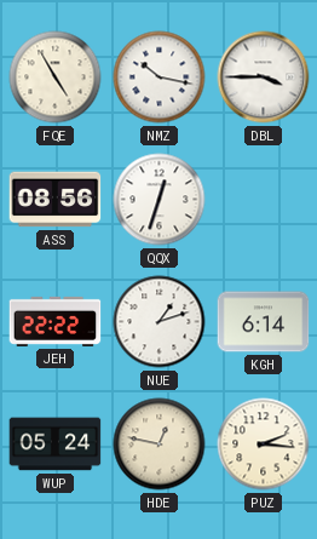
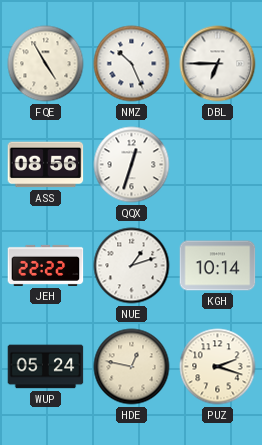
NMZ: 10:17 -> 10:26 (132, 64)
DBL: 3:45 -> 6:45 (218, 64)
KGH: 6:14 -> 10:14 (218, 266)
PUZ: 2:16 -> 2:18 (218, 367)
